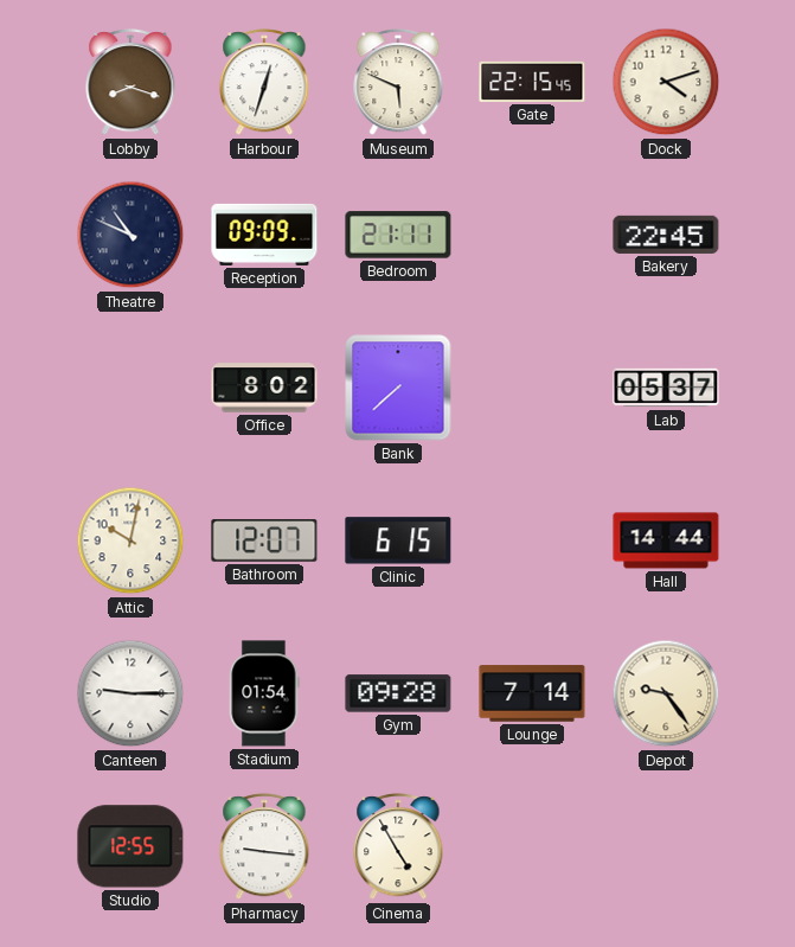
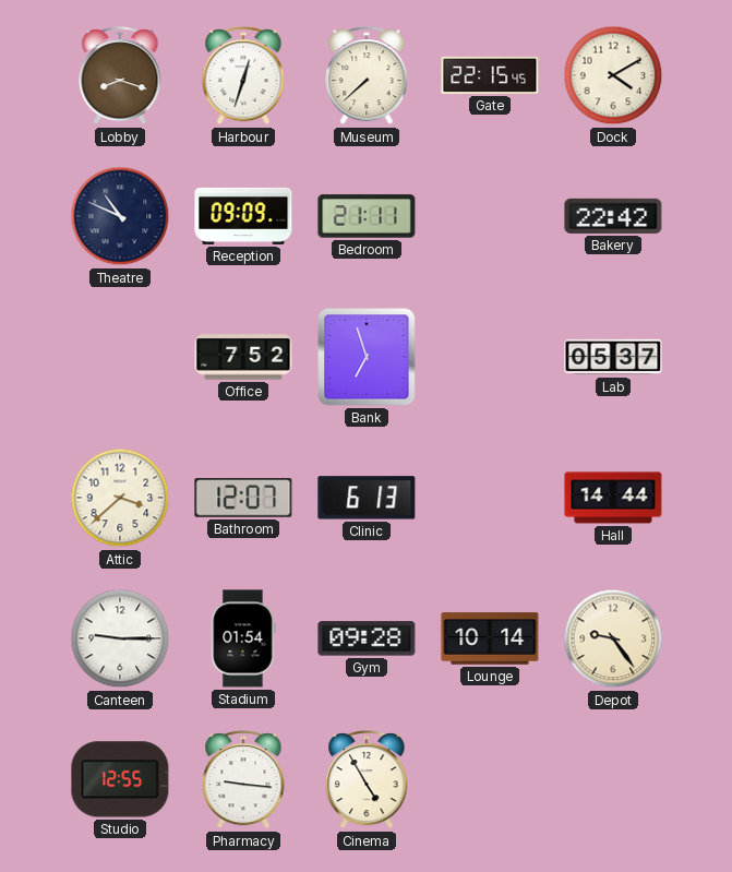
Museum: 5:49 -> 7:38 (367, 76)
Dock: 4:12 -> 4:10 (613, 75)
Bakery: 22:45 -> 22:42 (613, 216)
Office: 8:02 -> 7:52 (243, 357)
Bank: 7:38 -> 6:57 (367, 357)
Attic: 10:02 -> 3:38 (120, 498)
Clinic: 6:15 -> 6:13 (367, 498)
Lounge: 7:14 -> 10:14 (490, 638)
